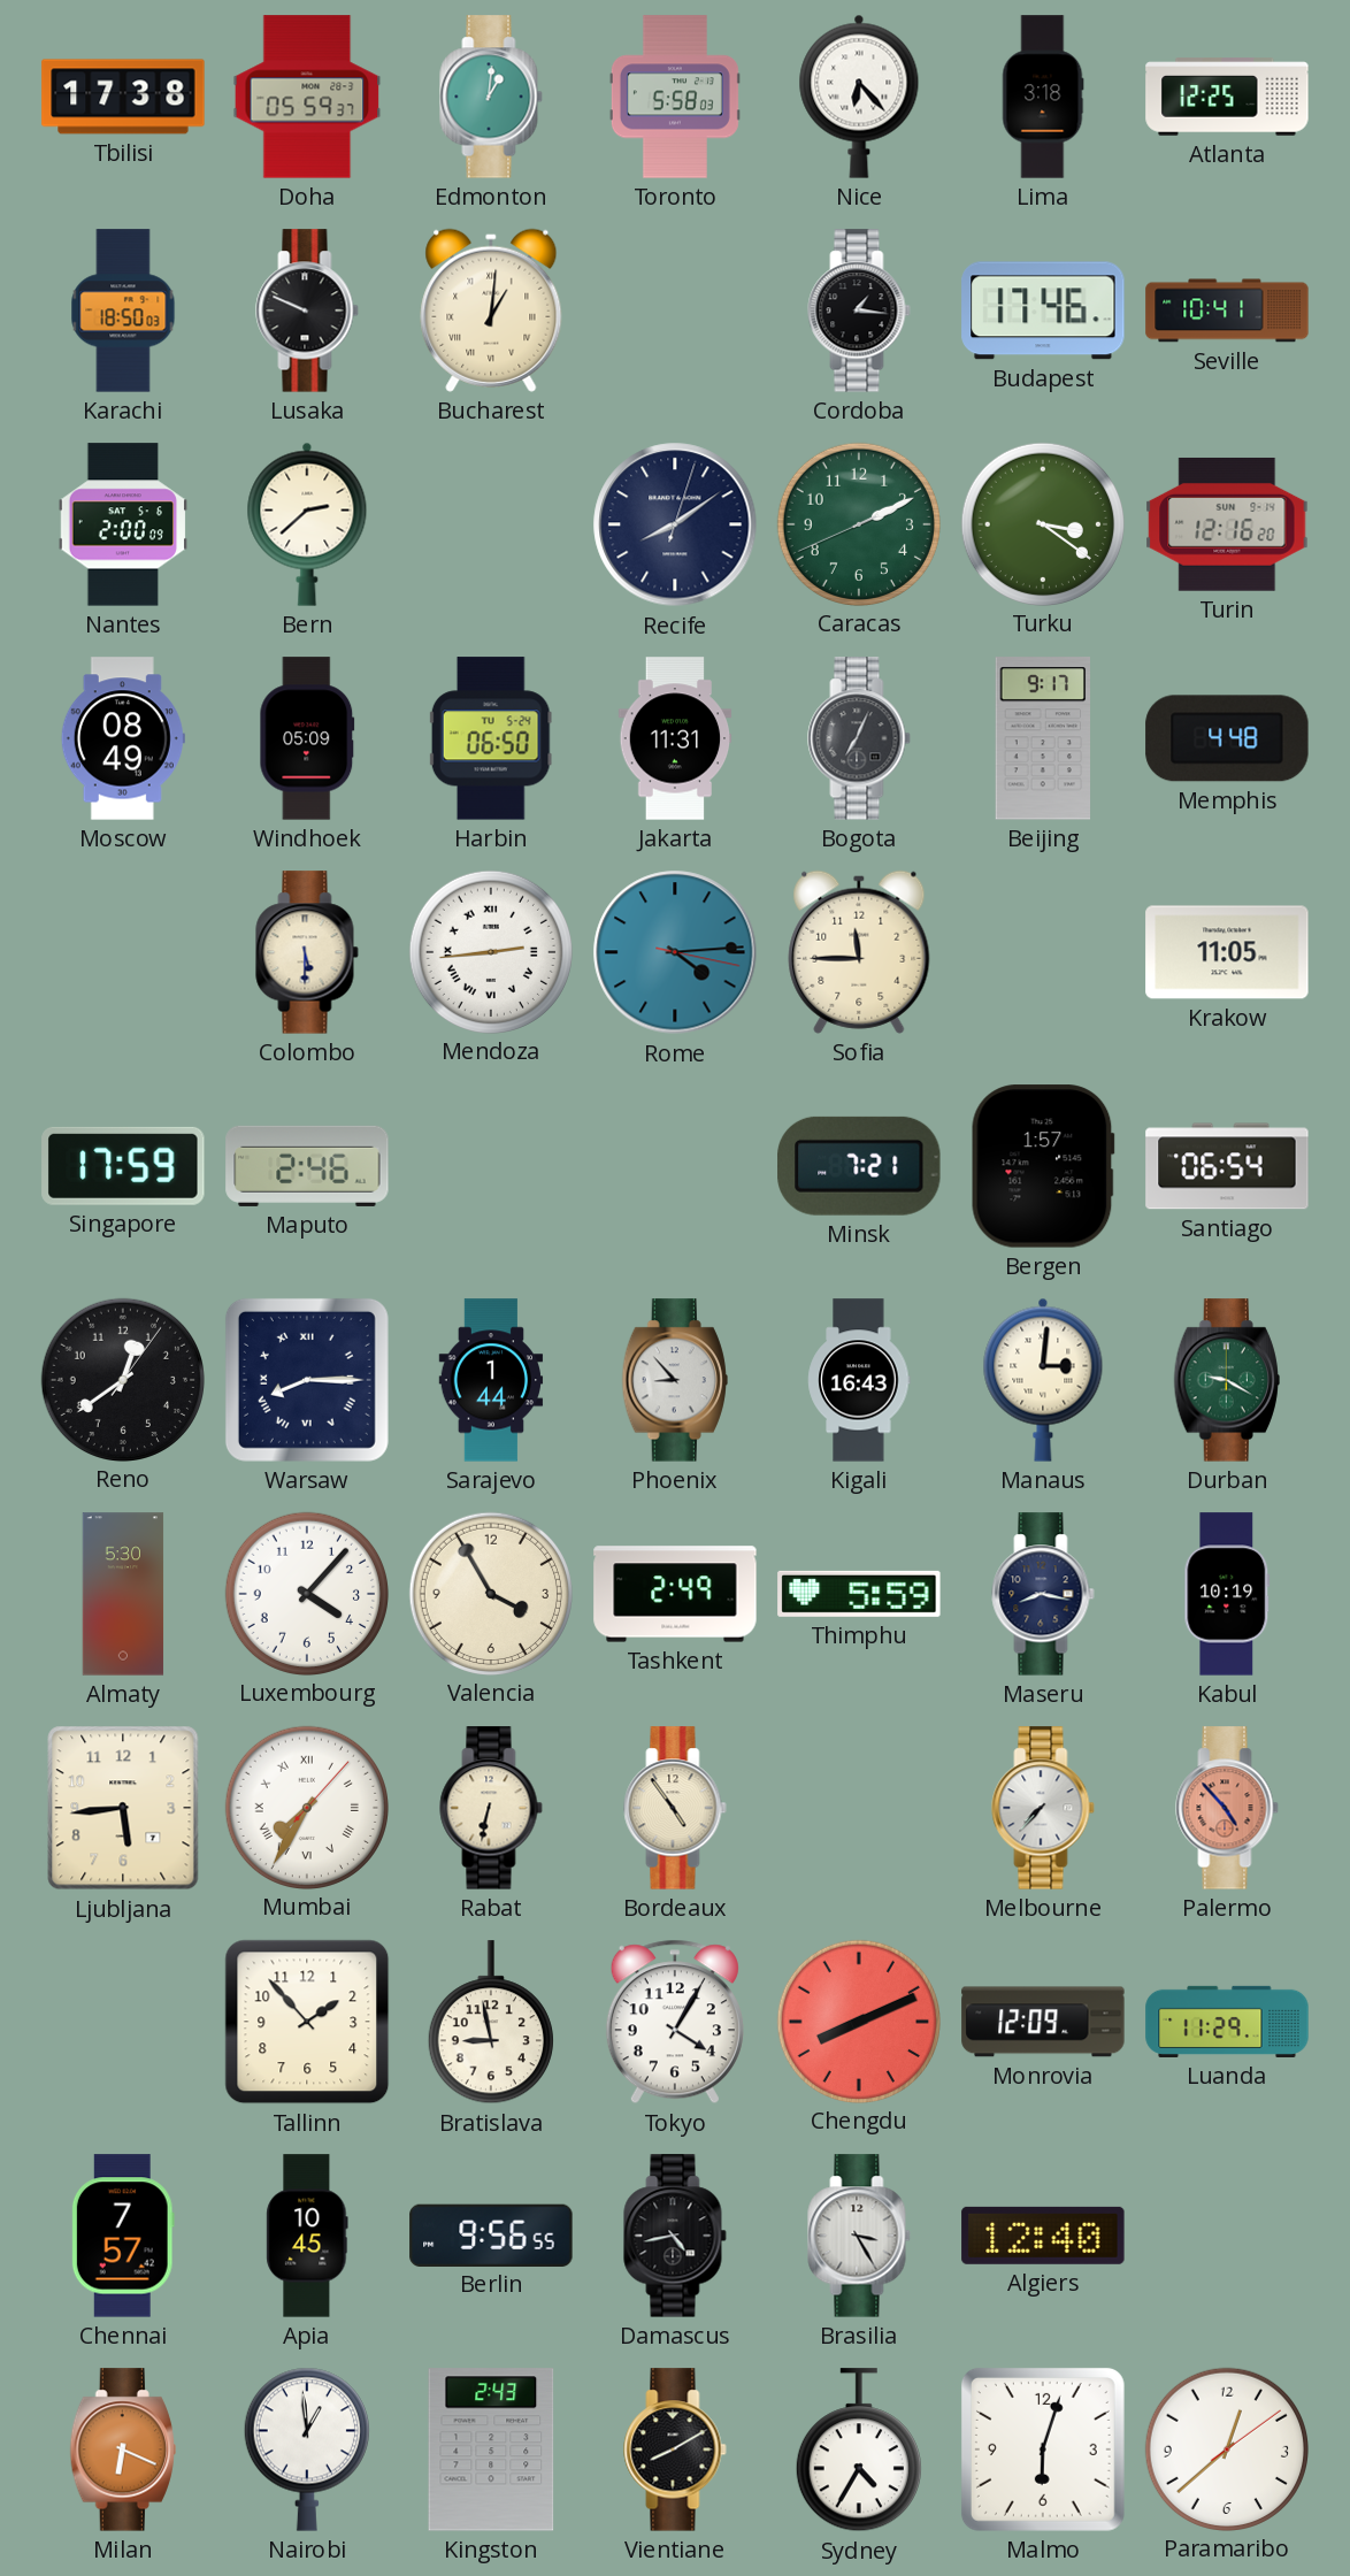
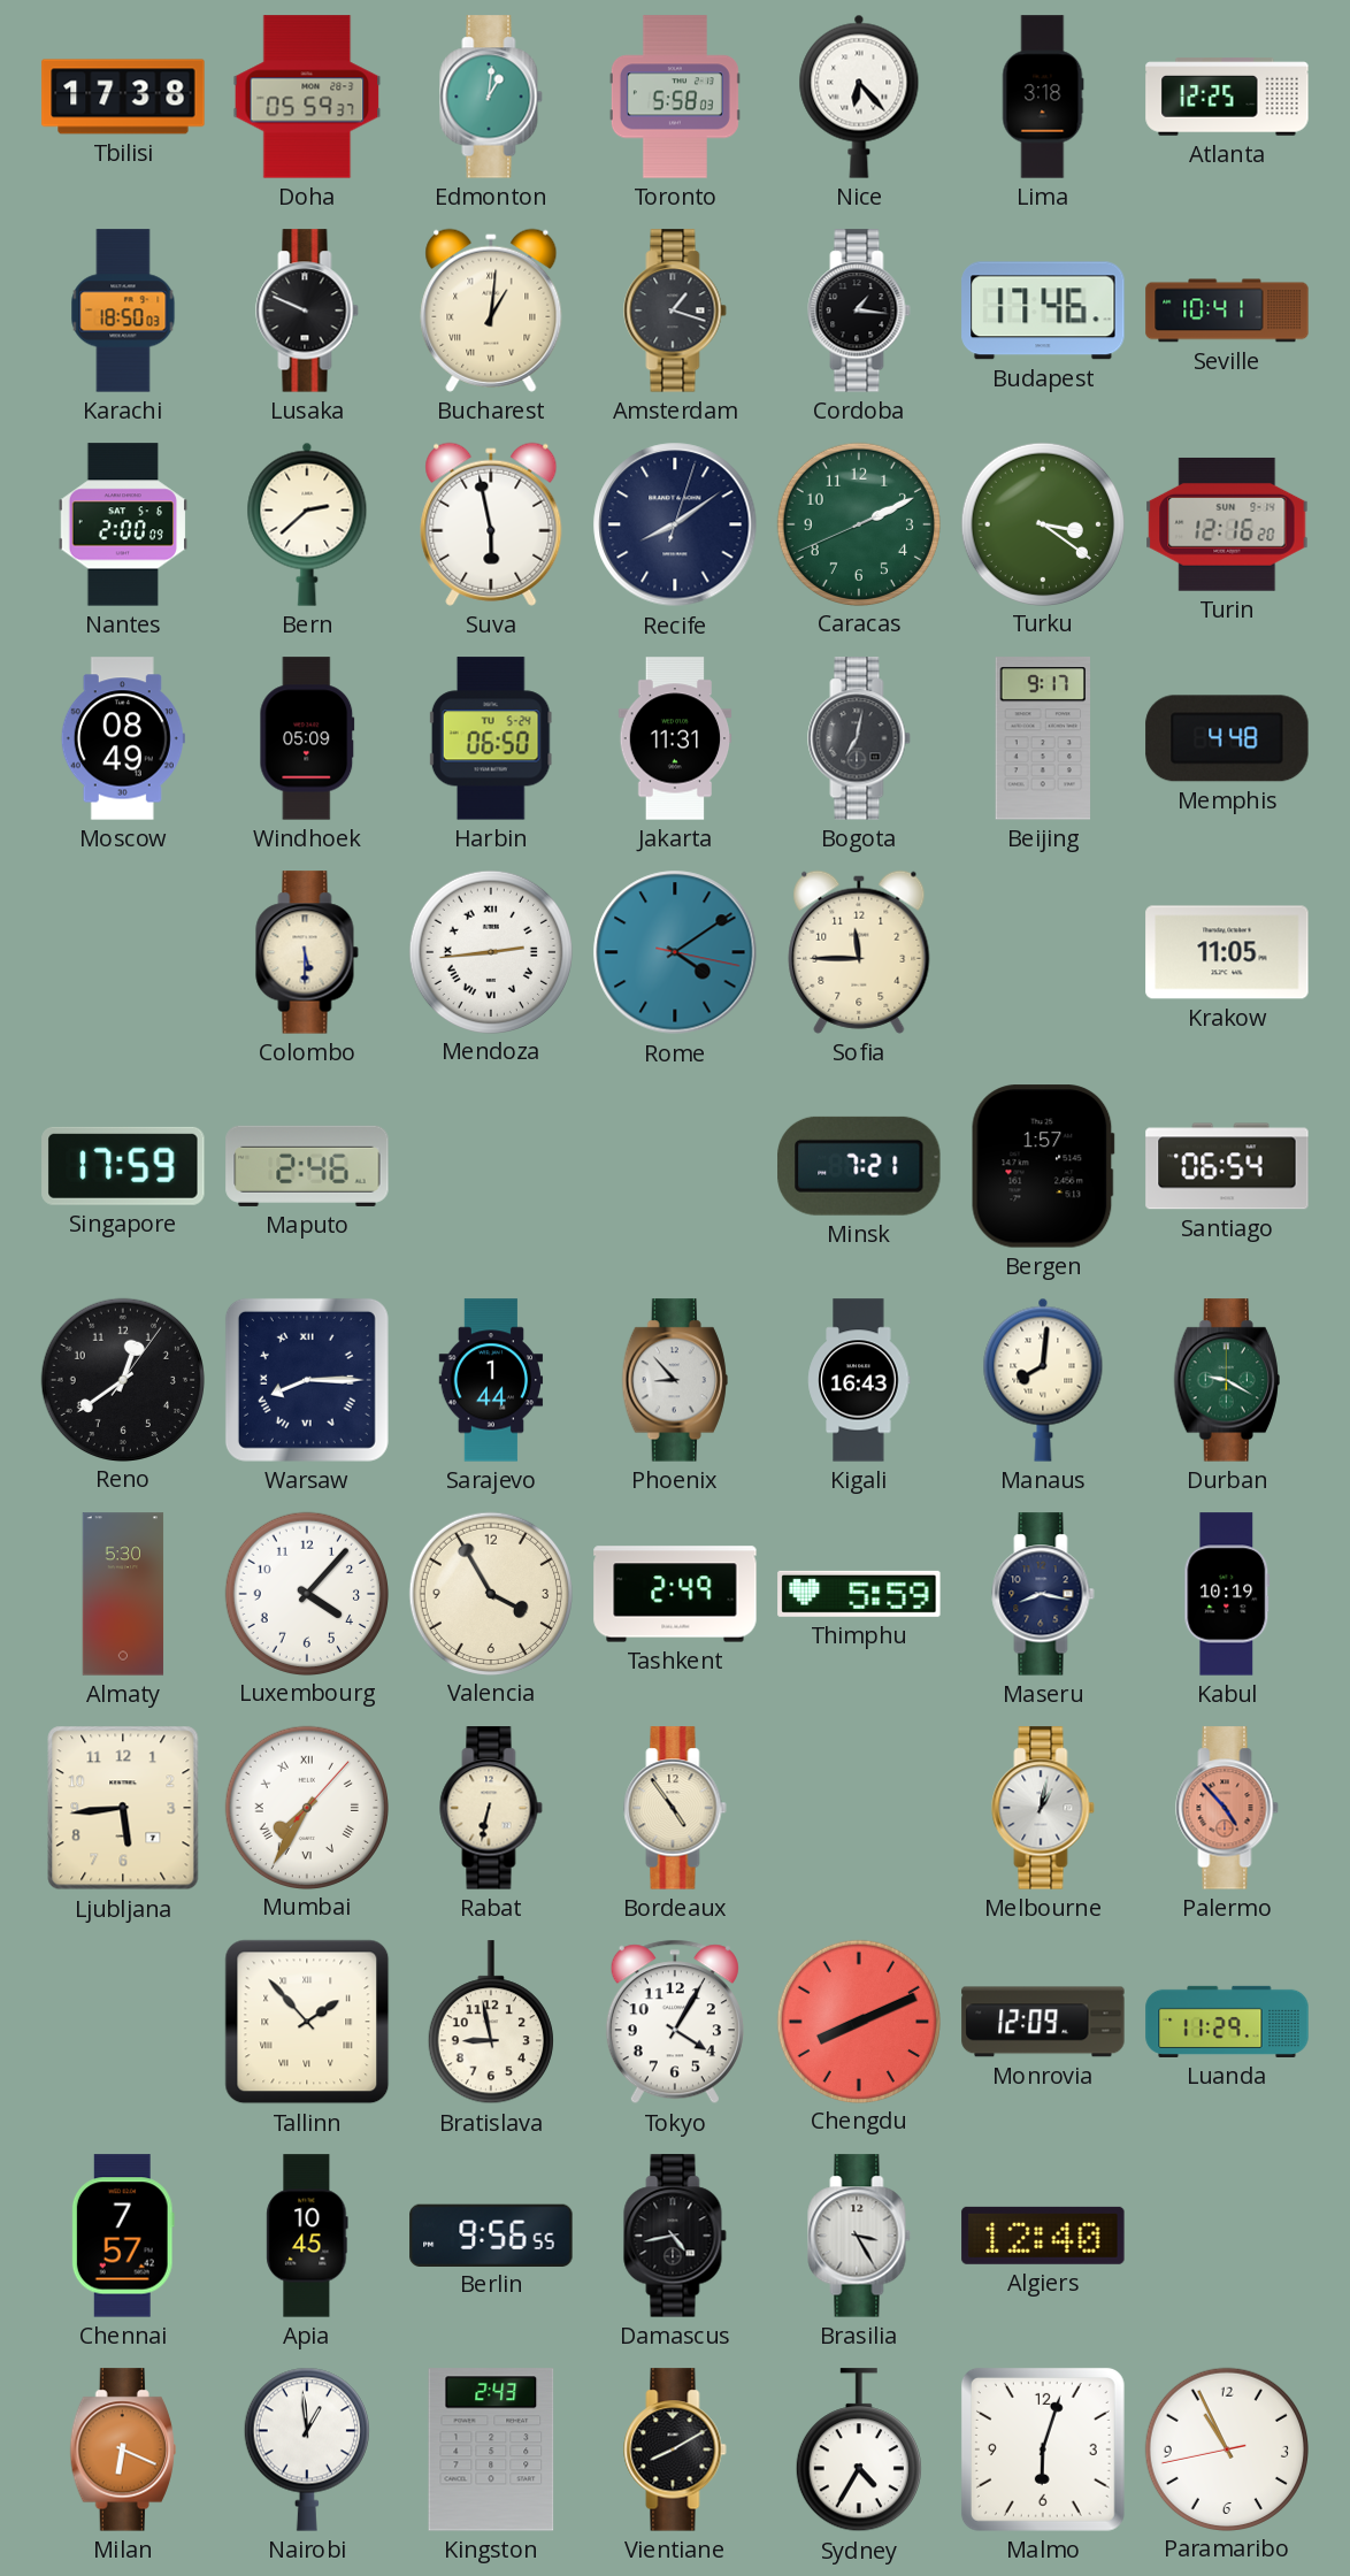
Amsterdam: none -> 1:18 (675, 310)
Suva: none -> 5:58 (491, 524)
Bogota: 7:04 -> 7:02 (859, 738)
Rome: 4:14 -> 4:09 (675, 952)
Manaus: 3:01 -> 8:01 (1043, 1380)
Melbourne: 7:37 -> 1:02 (1043, 1808)
Tallinn numerals: Arabic -> Roman (307, 2022)
Paramaribo: 12:38 -> 10:55 (1226, 2448)
